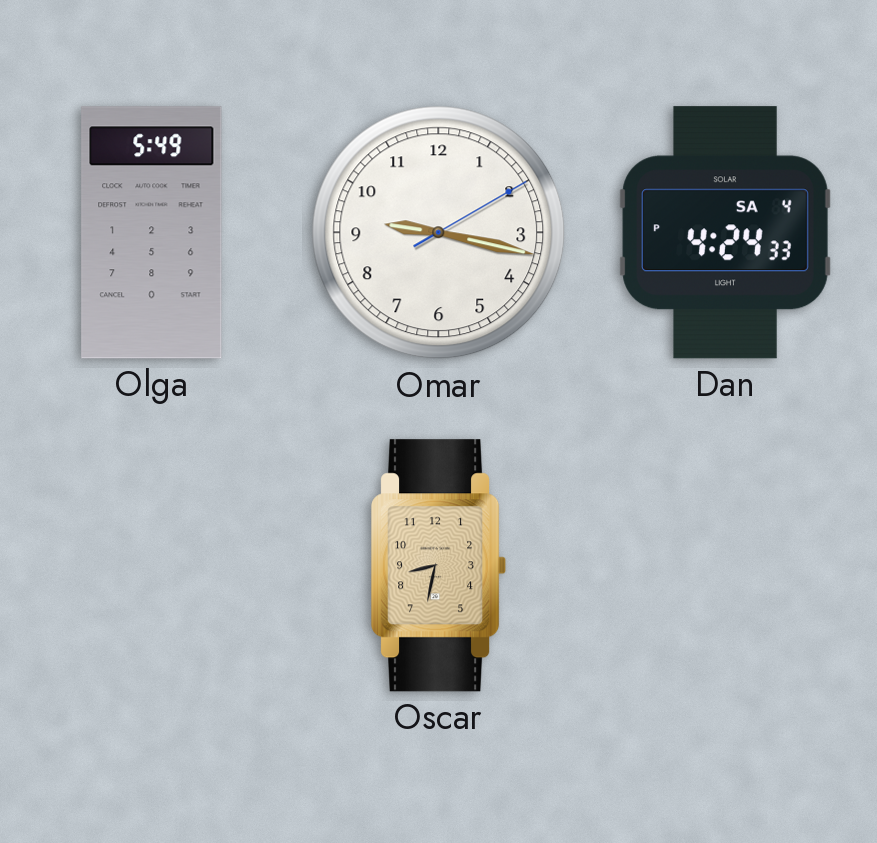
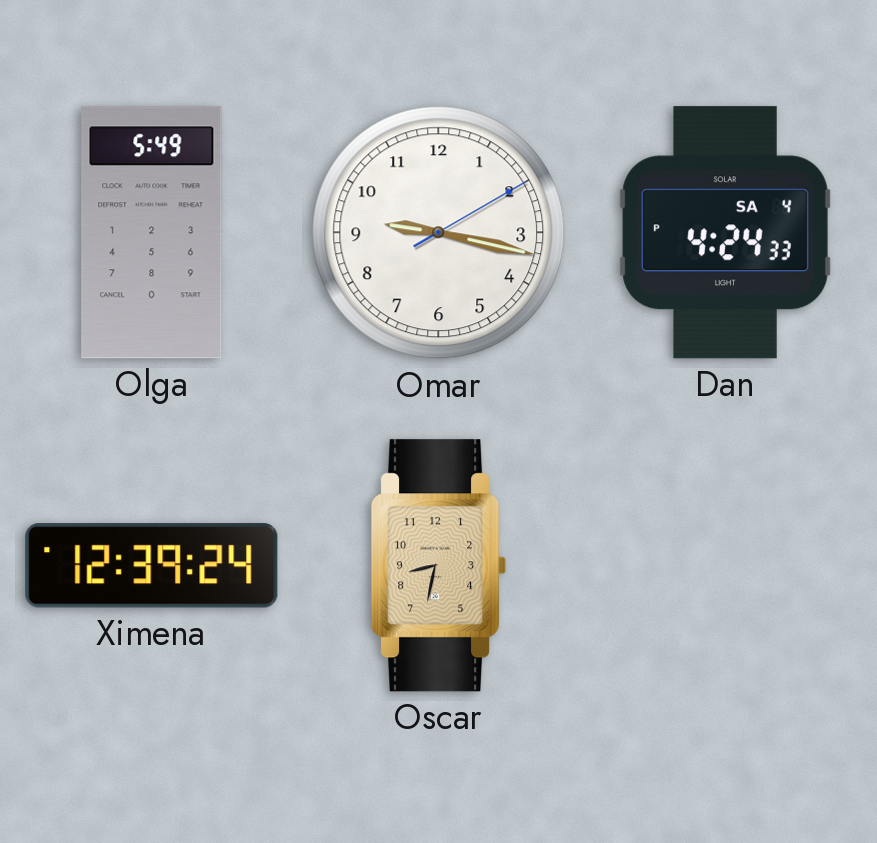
Ximena: none -> 12:39 (152, 566)
